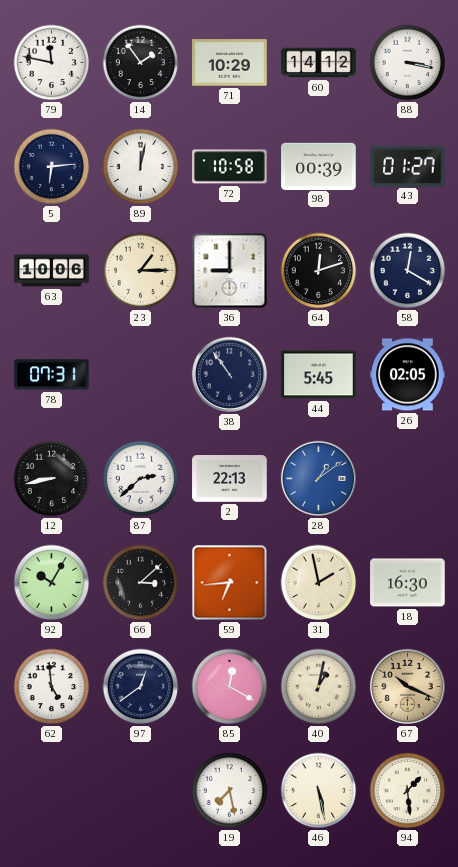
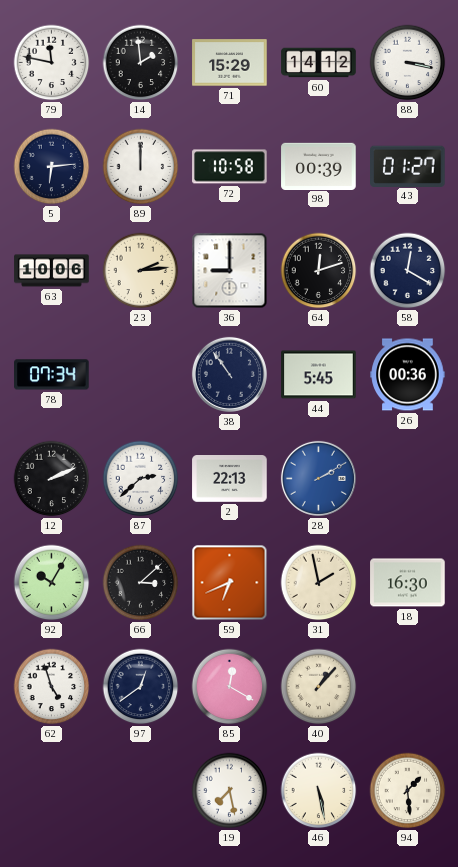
14: 1:54 -> 1:59 (141, 63)
71: 10:29 -> 15:29 (230, 63)
89: 12:02 -> 12:00 (141, 167)
23: 1:15 -> 2:14 (141, 271)
78: 07:31 -> 07:34 (52, 375)
26: 02:05 -> 00:36 (408, 375)
12: 8:43 -> 2:11 (52, 479)
28: 1:09 -> 2:10 (318, 478)
59: 6:44 -> 6:41 (230, 583)
62: 4:59 -> 4:57 (52, 687)
40: 1:02 -> 1:07 (319, 687)
67: 10:19 -> none (407, 686)
